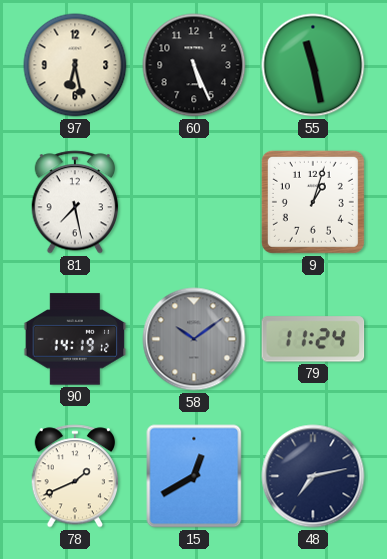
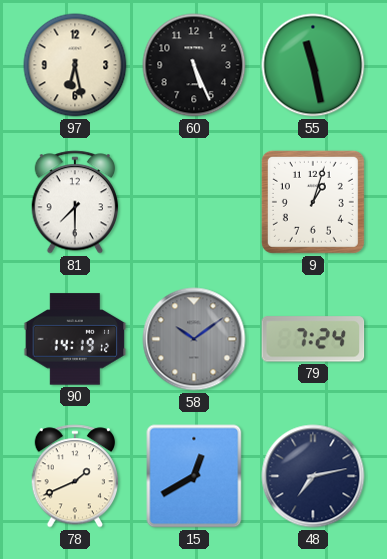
81: 7:28 -> 7:30 (75, 202)
79: 11:24 -> 7:24 (313, 339)
